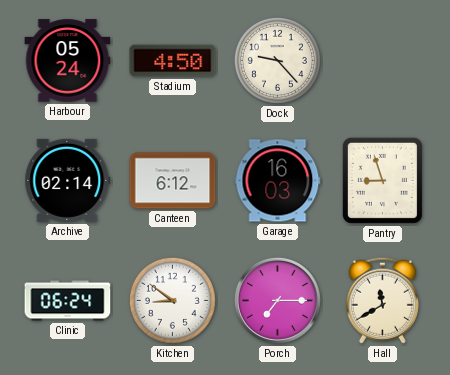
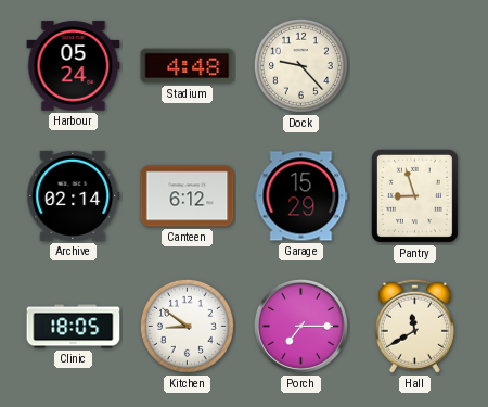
Stadium: 4:50 -> 4:48 (188, 66)
Garage: 16:03 -> 15:29 (301, 196)
Clinic: 06:24 -> 18:05 (74, 327)
